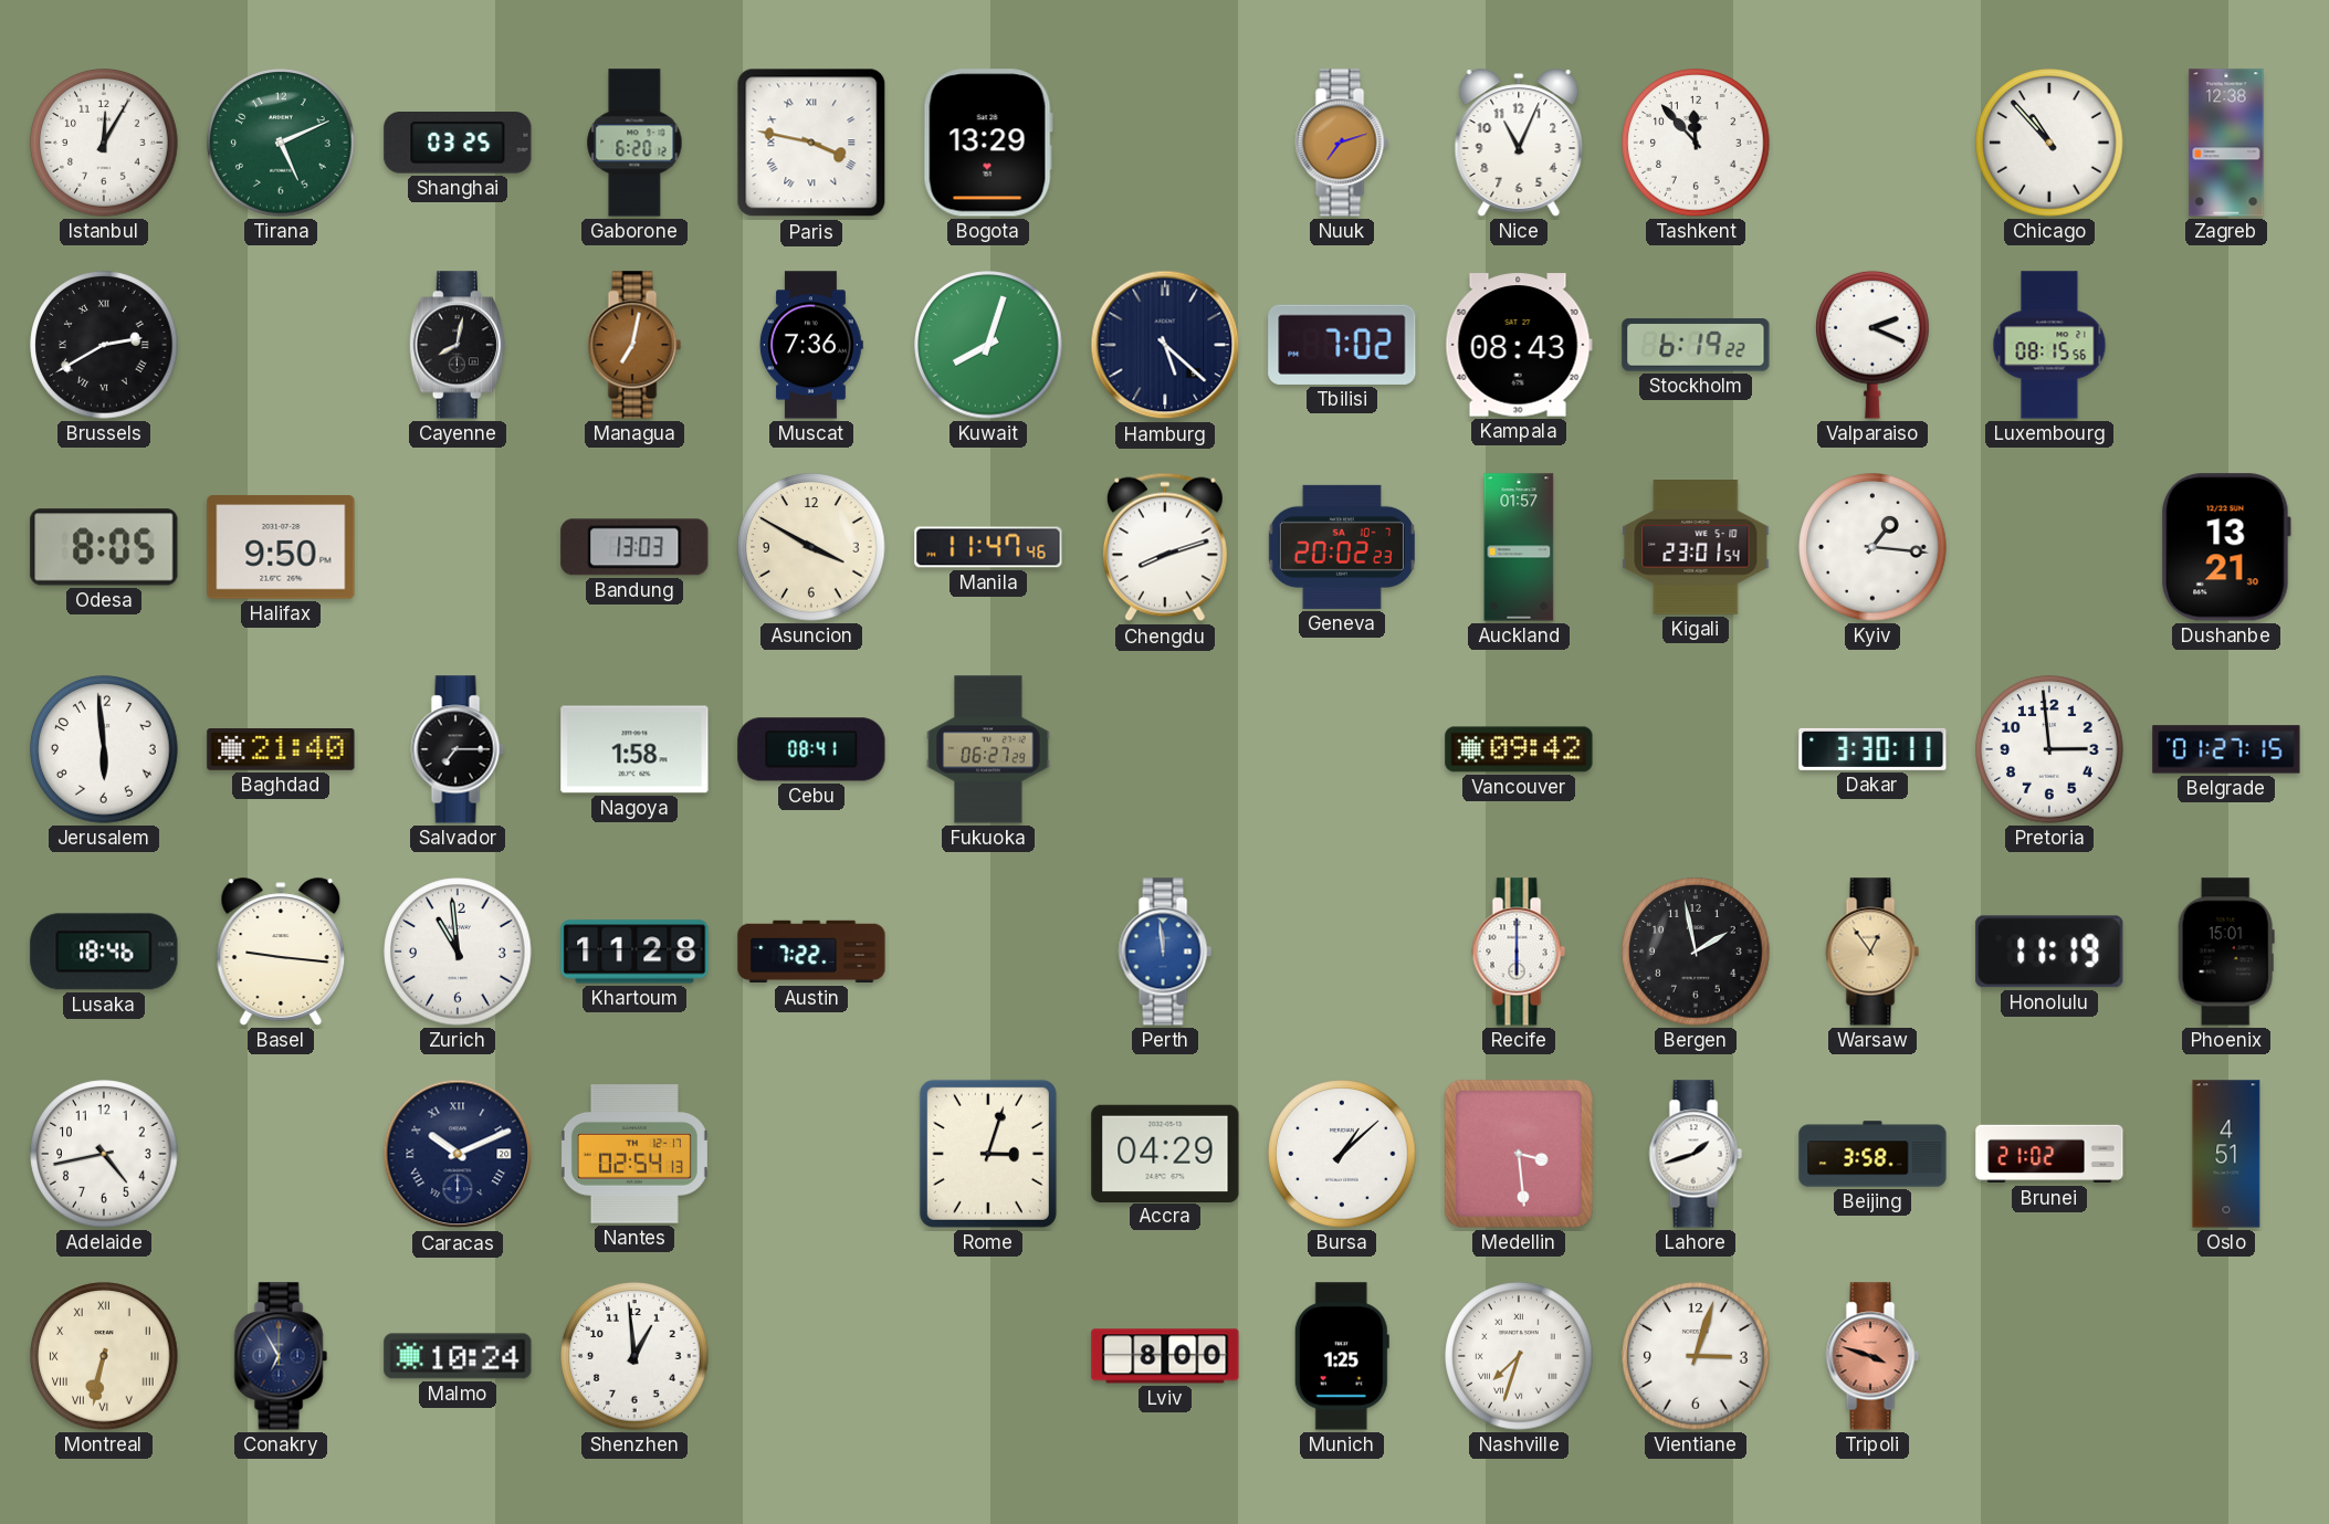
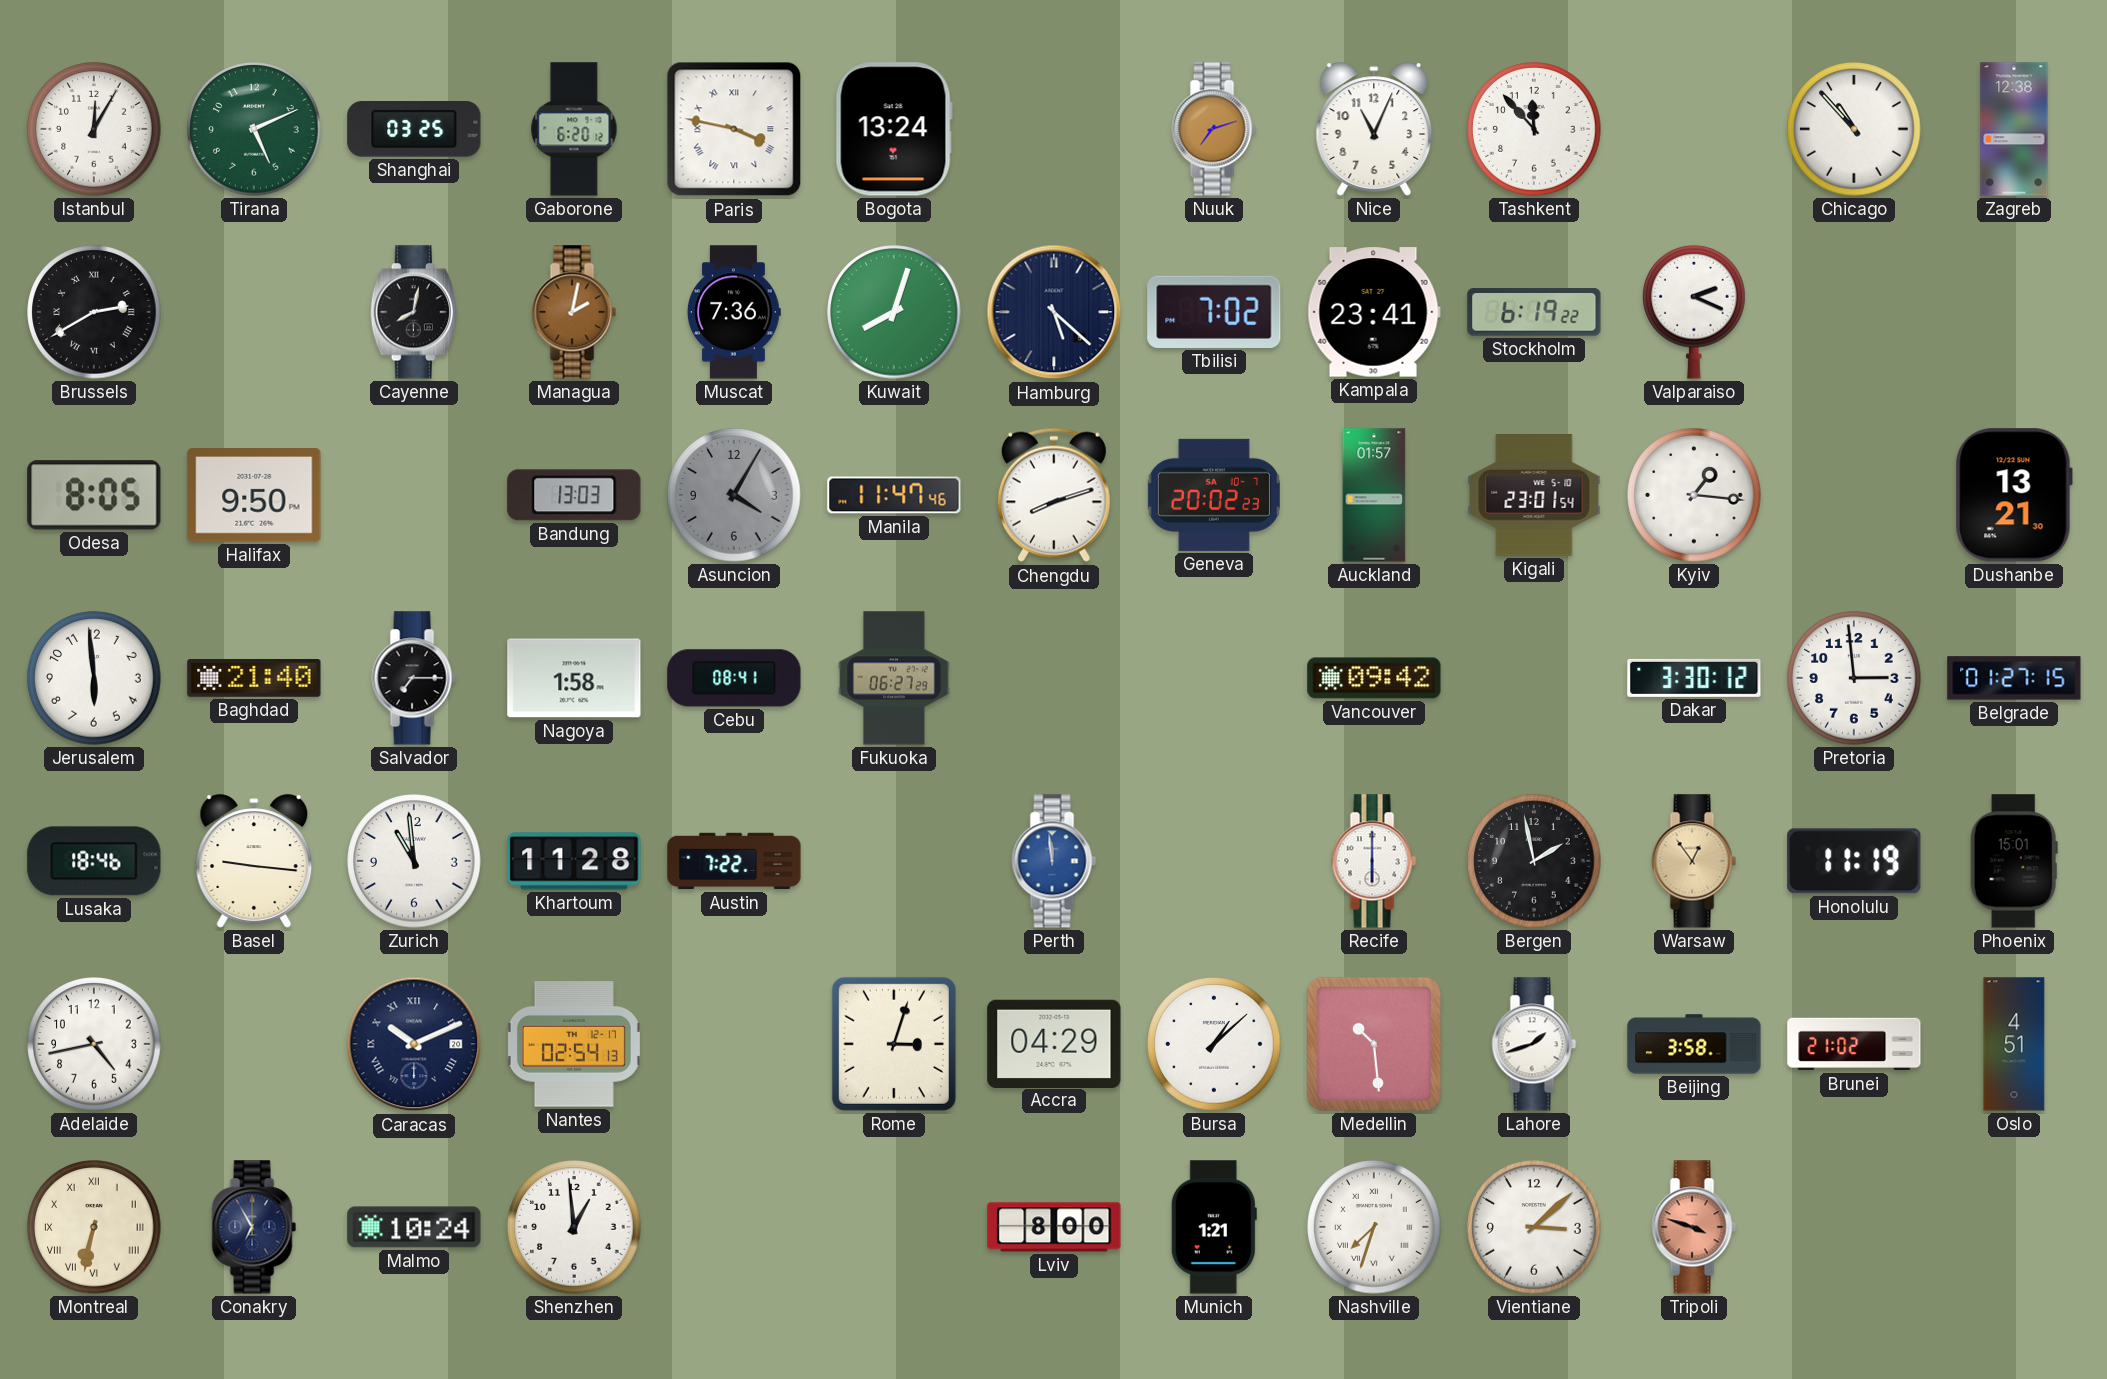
Bogota: 13:29 -> 13:24 (894, 129)
Managua: 7:02 -> 2:02 (574, 312)
Kampala: 08:43 -> 23:41 (1374, 312)
Luxembourg: 08:15 -> none (2049, 345)
Asuncion: 3:50 -> 4:05 (734, 495)
Asuncion dial: cream -> grey (734, 495)
Dakar: 3:30:11 -> 3:30:12 (1694, 678)
Medellin: 3:29 -> 10:29 (1374, 1044)
Munich: 1:25 -> 1:21 (1214, 1227)
Vientiane: 3:03 -> 3:08 (1534, 1227)
